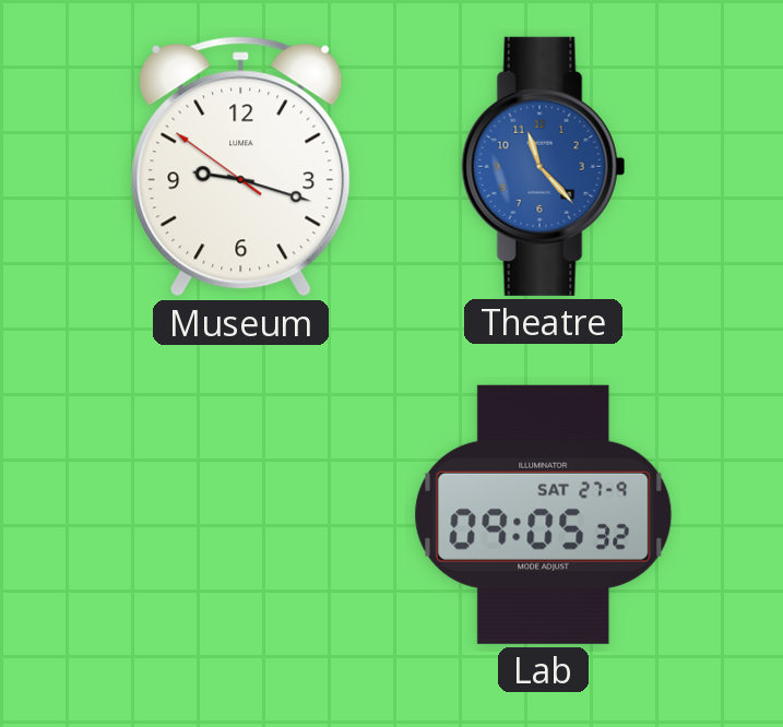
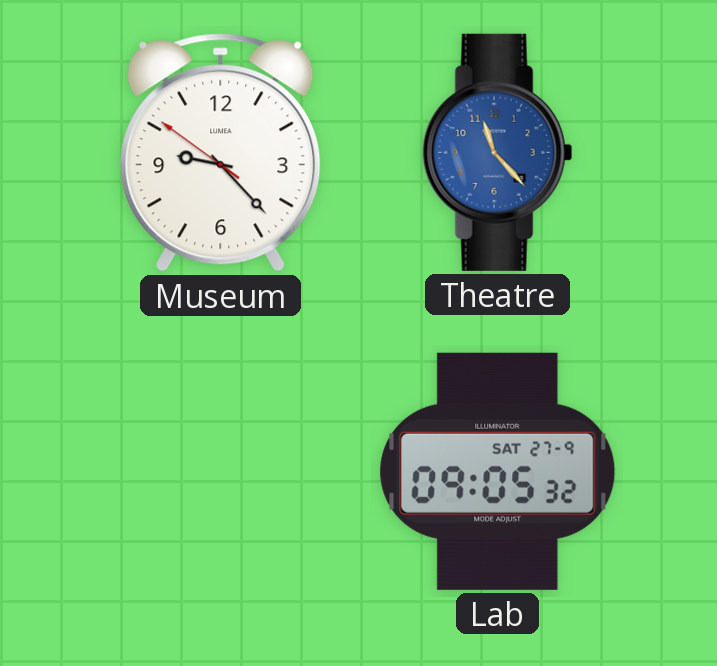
Museum: 9:17 -> 9:22 (221, 153)
